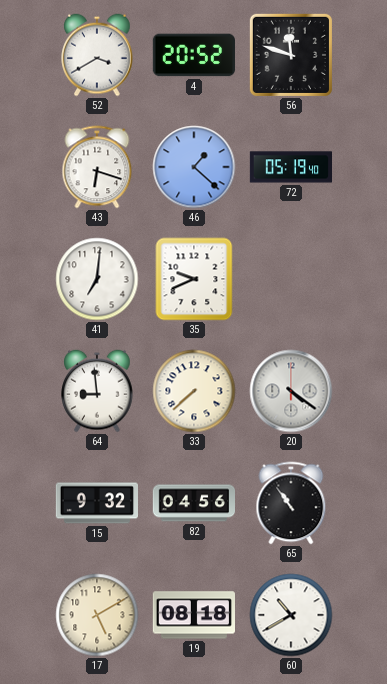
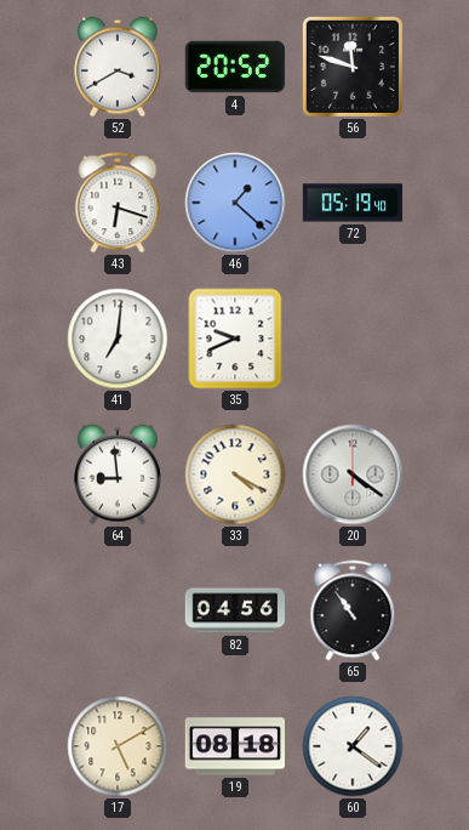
33: 7:38 -> 4:20 (235, 474)
15: 9:32 -> none (96, 503)
60: 10:40 -> 1:21 (353, 746)
